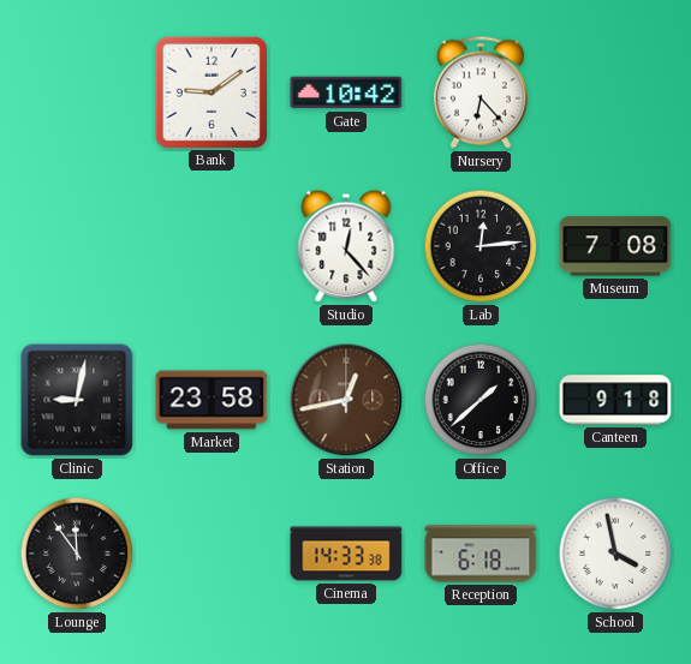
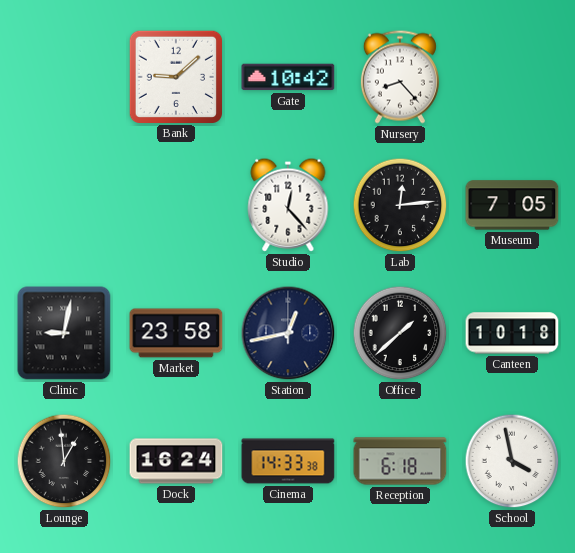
Bank: 9:09 -> 9:08 (175, 76)
Nursery: 6:23 -> 8:23 (400, 77)
Museum: 7:08 -> 7:05 (512, 205)
Station dial: brown -> navy (288, 333)
Canteen: 9:18 -> 10:18 (512, 333)
Lounge: 11:54 -> 12:59 (64, 461)
Dock: none -> 16:24 (176, 461)
